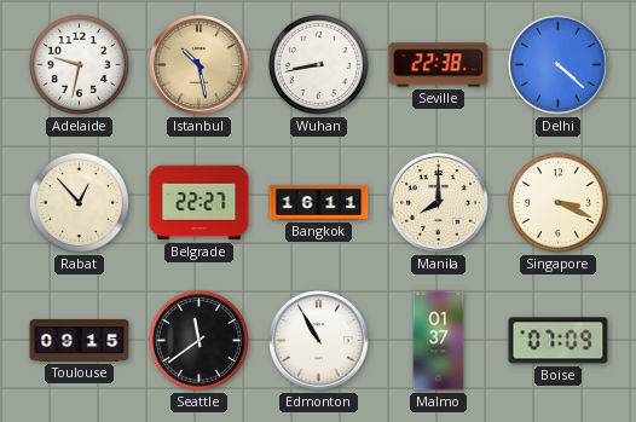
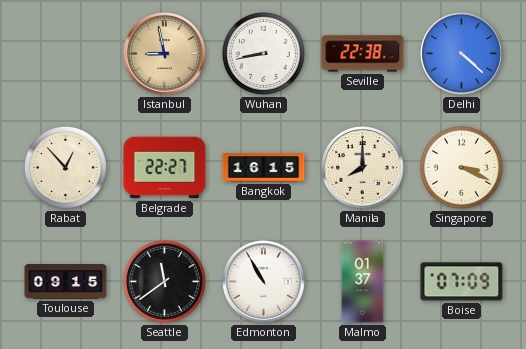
Adelaide: 9:32 -> none (79, 64)
Istanbul: 10:28 -> 8:58 (165, 54)
Bangkok: 16:11 -> 16:15 (264, 168)
